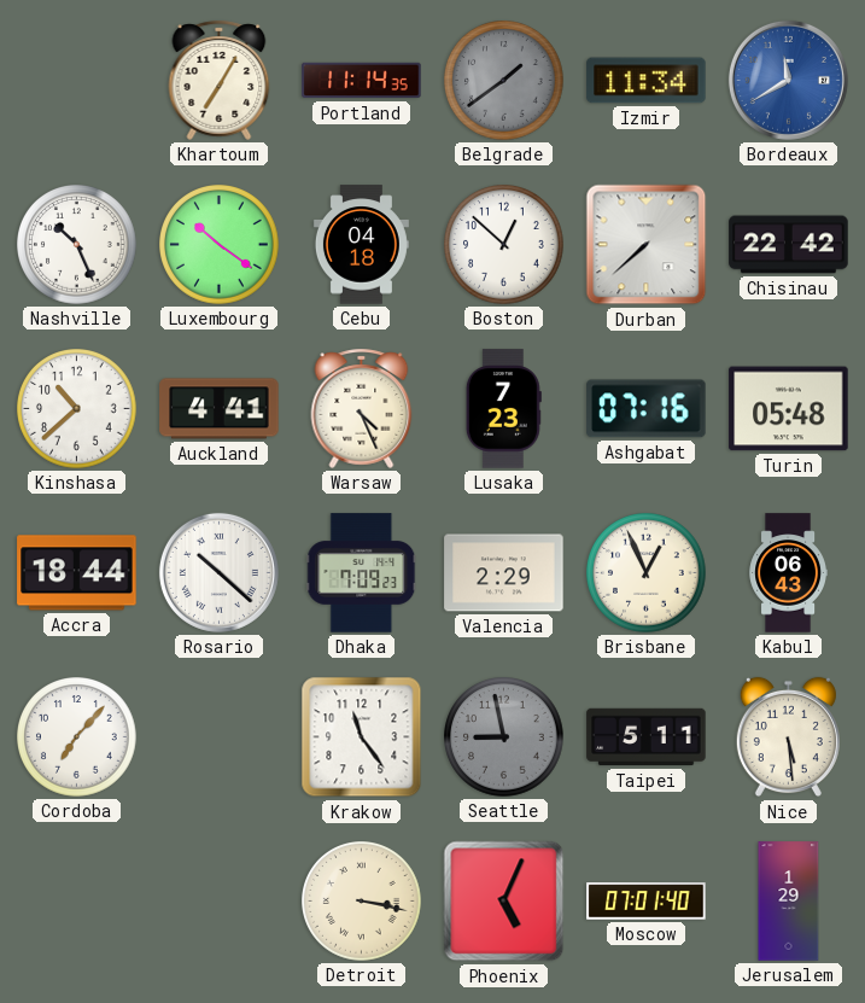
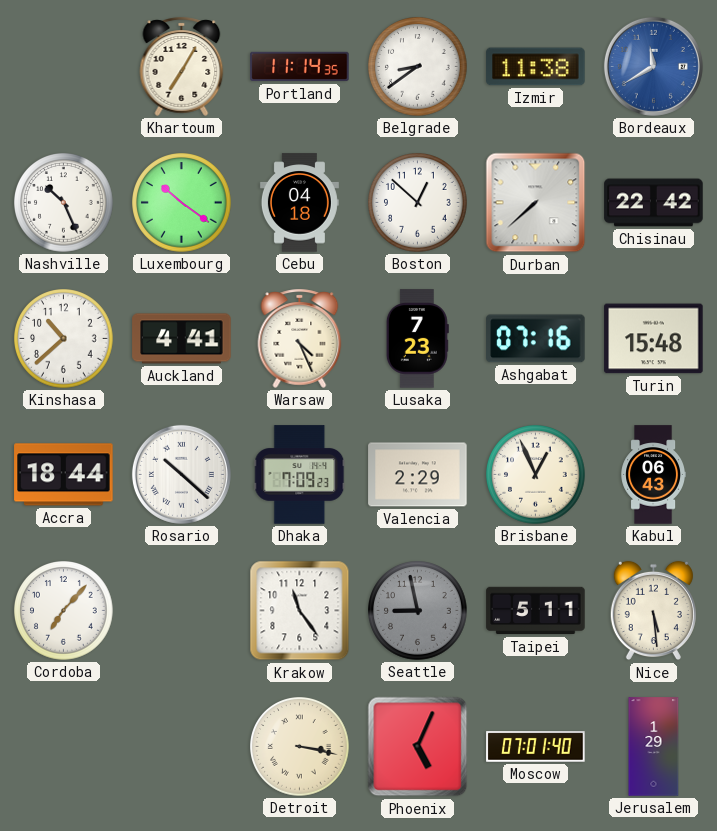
Belgrade: 1:39 -> 8:39 (418, 67)
Belgrade dial: grey -> white (418, 67)
Izmir: 11:34 -> 11:38 (536, 67)
Turin: 05:48 -> 15:48 (654, 339)
